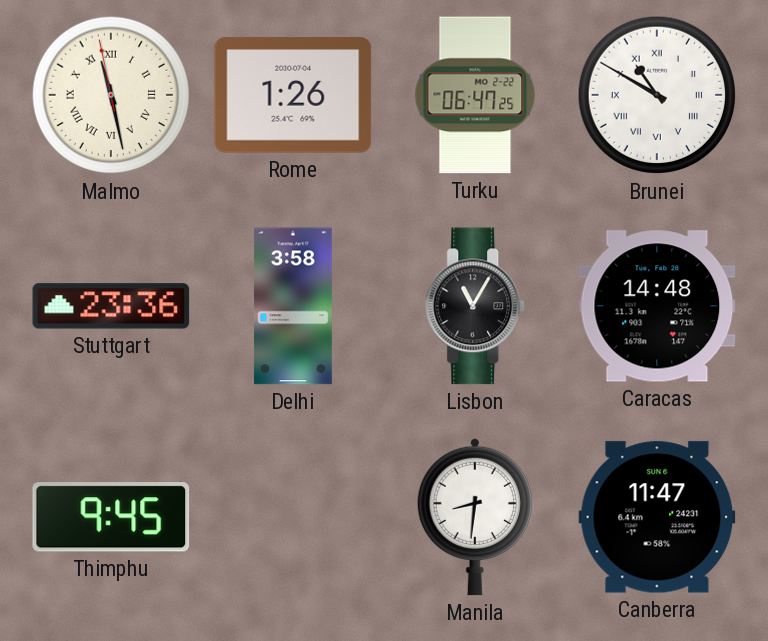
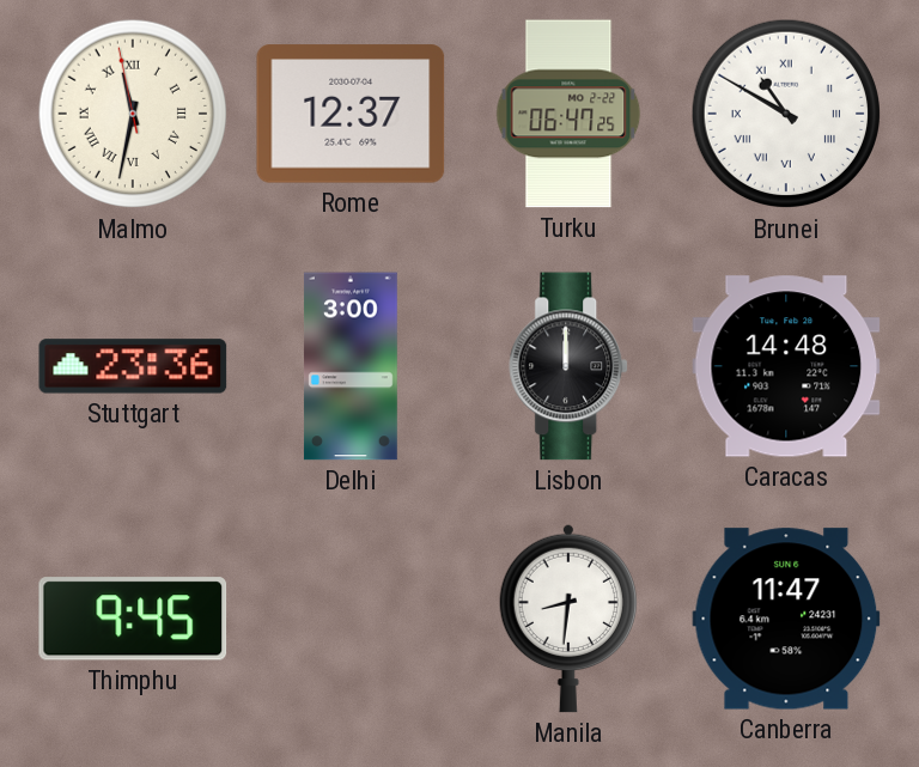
Malmo: 11:27 -> 11:31 (133, 114)
Rome: 1:26 -> 12:37 (351, 114)
Delhi: 3:58 -> 3:00 (351, 366)
Lisbon: 11:05 -> 12:00 (570, 366)
